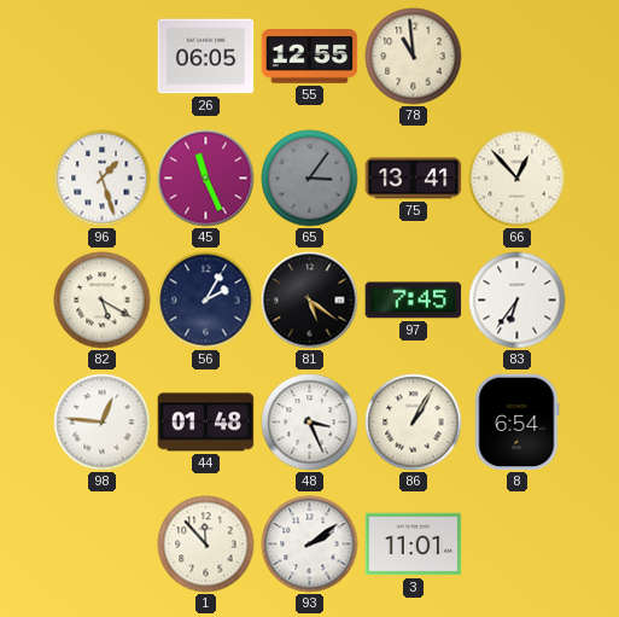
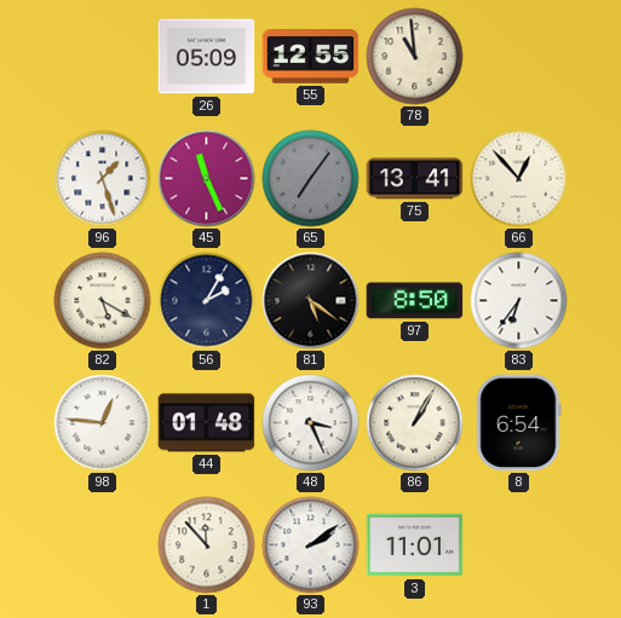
26: 06:05 -> 05:09 (207, 57)
65: 3:06 -> 7:06 (311, 179)
97: 7:45 -> 8:50 (415, 301)
